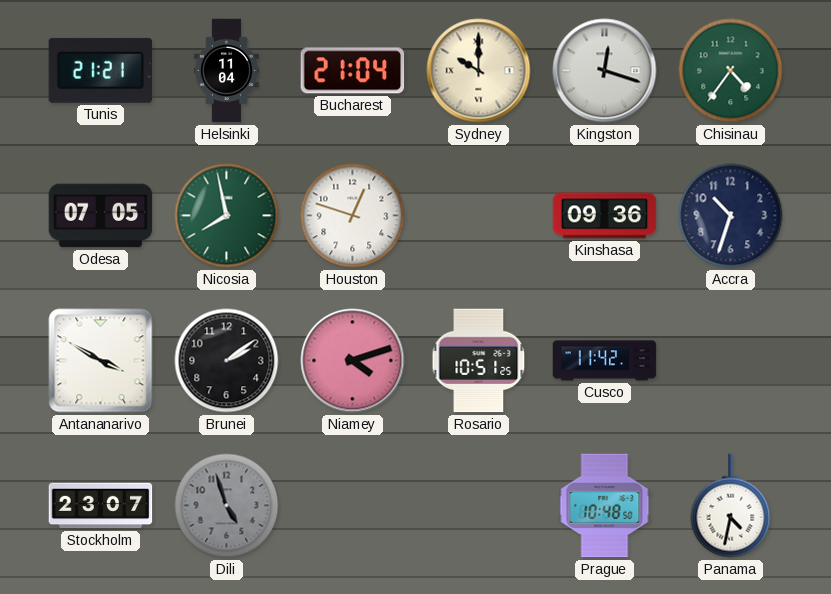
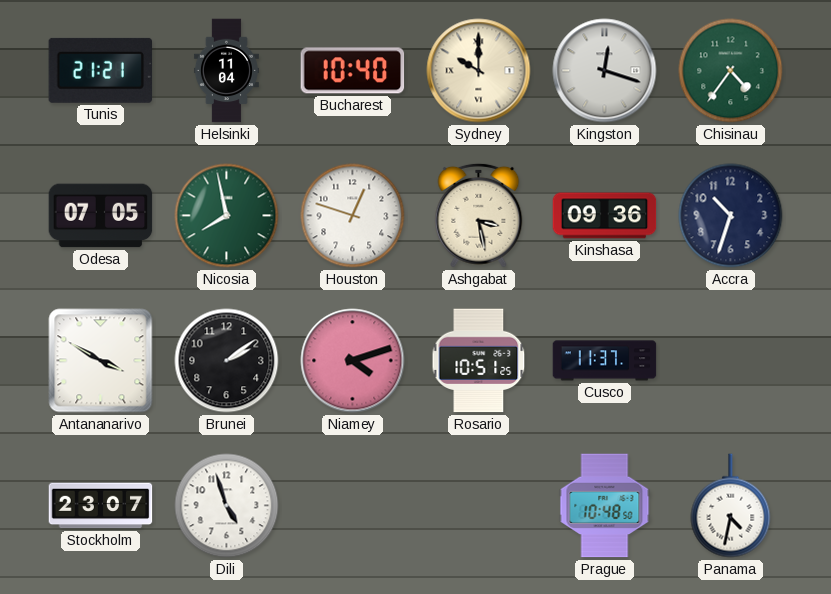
Bucharest: 21:04 -> 10:40 (353, 71)
Ashgabat: none -> 3:28 (479, 215)
Cusco: 11:42 -> 11:37 (605, 361)
Dili dial: grey -> white (227, 506)
